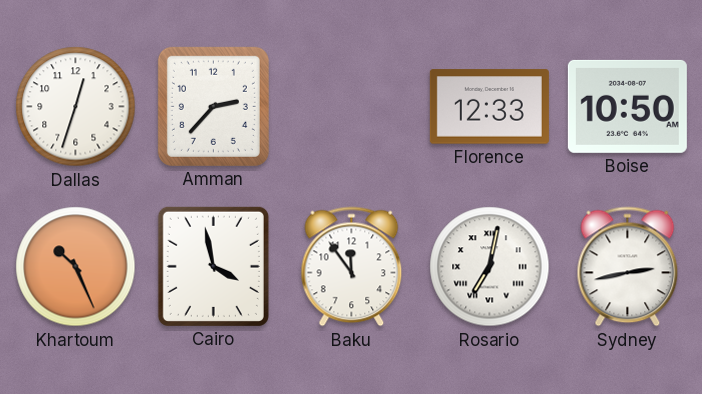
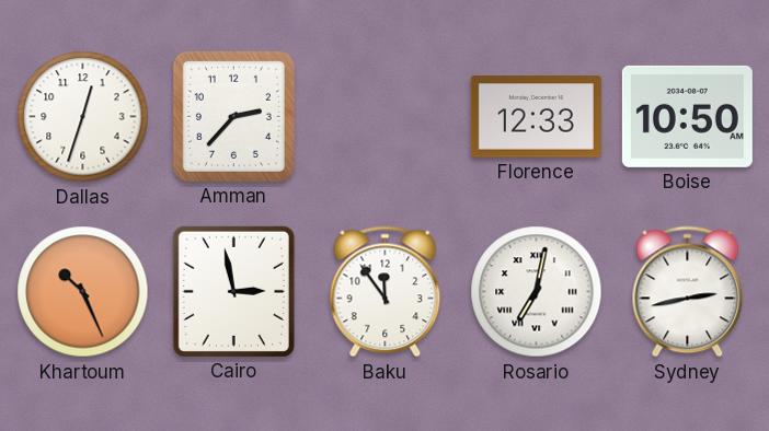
Cairo: 3:58 -> 2:58 (233, 291)
